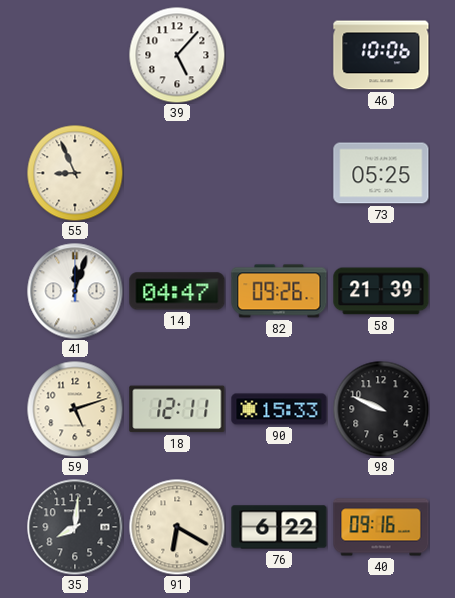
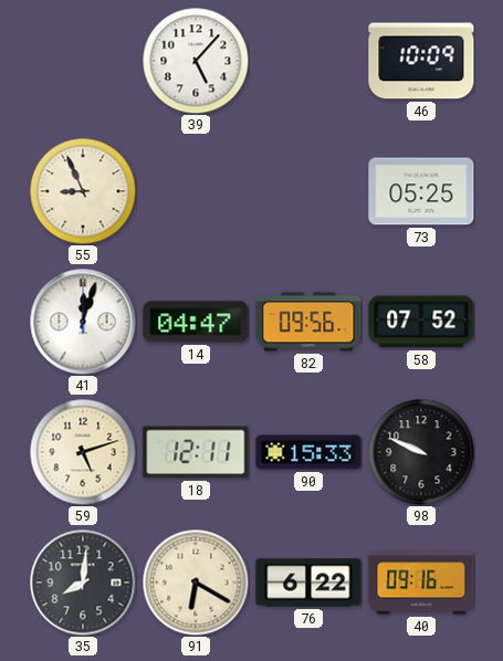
46: 10:06 -> 10:09 (421, 61)
82: 09:26 -> 09:56 (308, 322)
58: 21:39 -> 07:52 (421, 322)
